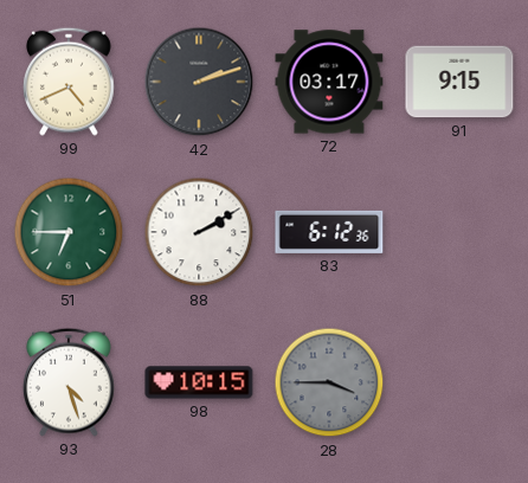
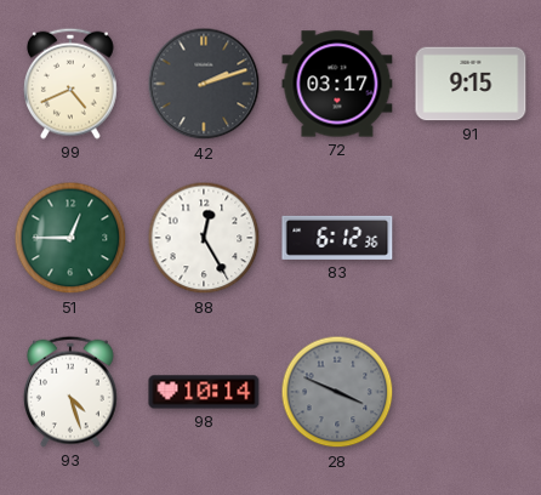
51: 6:45 -> 12:45 (70, 238)
88: 2:10 -> 12:25 (204, 238)
98: 10:15 -> 10:14 (204, 392)
28: 3:45 -> 3:49 (337, 392)
